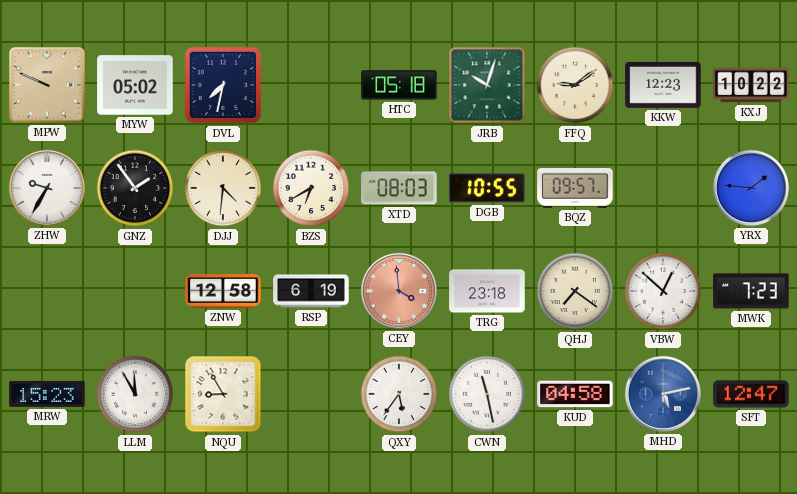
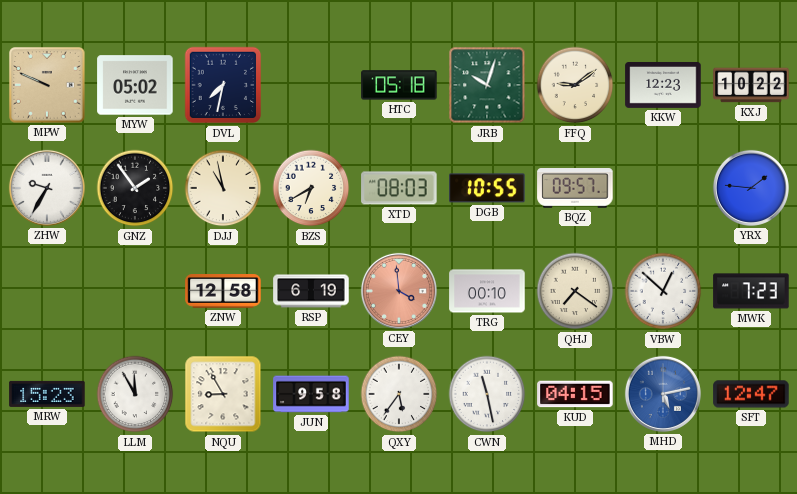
DJJ: 4:31 -> 10:58 (223, 188)
TRG: 23:18 -> 00:10 (487, 291)
JUN: none -> 9:58 (311, 394)
KUD: 04:58 -> 04:15 (575, 394)
